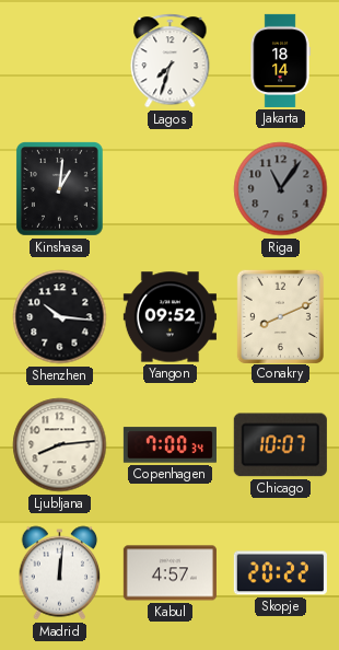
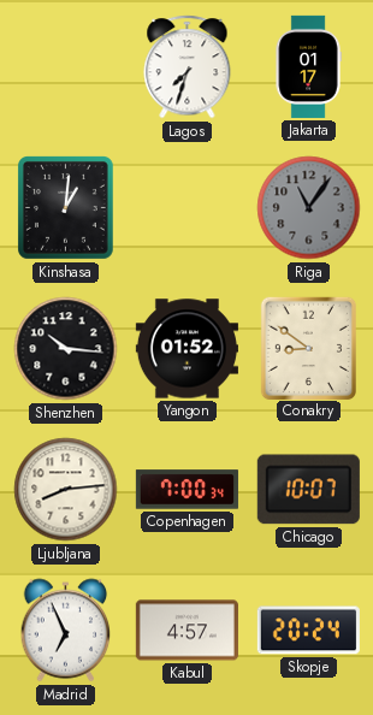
Jakarta: 18:14 -> 01:17 (308, 66)
Yangon: 09:52 -> 01:52 (186, 349)
Conakry: 8:11 -> 8:51 (308, 348)
Madrid: 12:01 -> 6:56 (66, 631)
Skopje: 20:22 -> 20:24 (308, 631)
